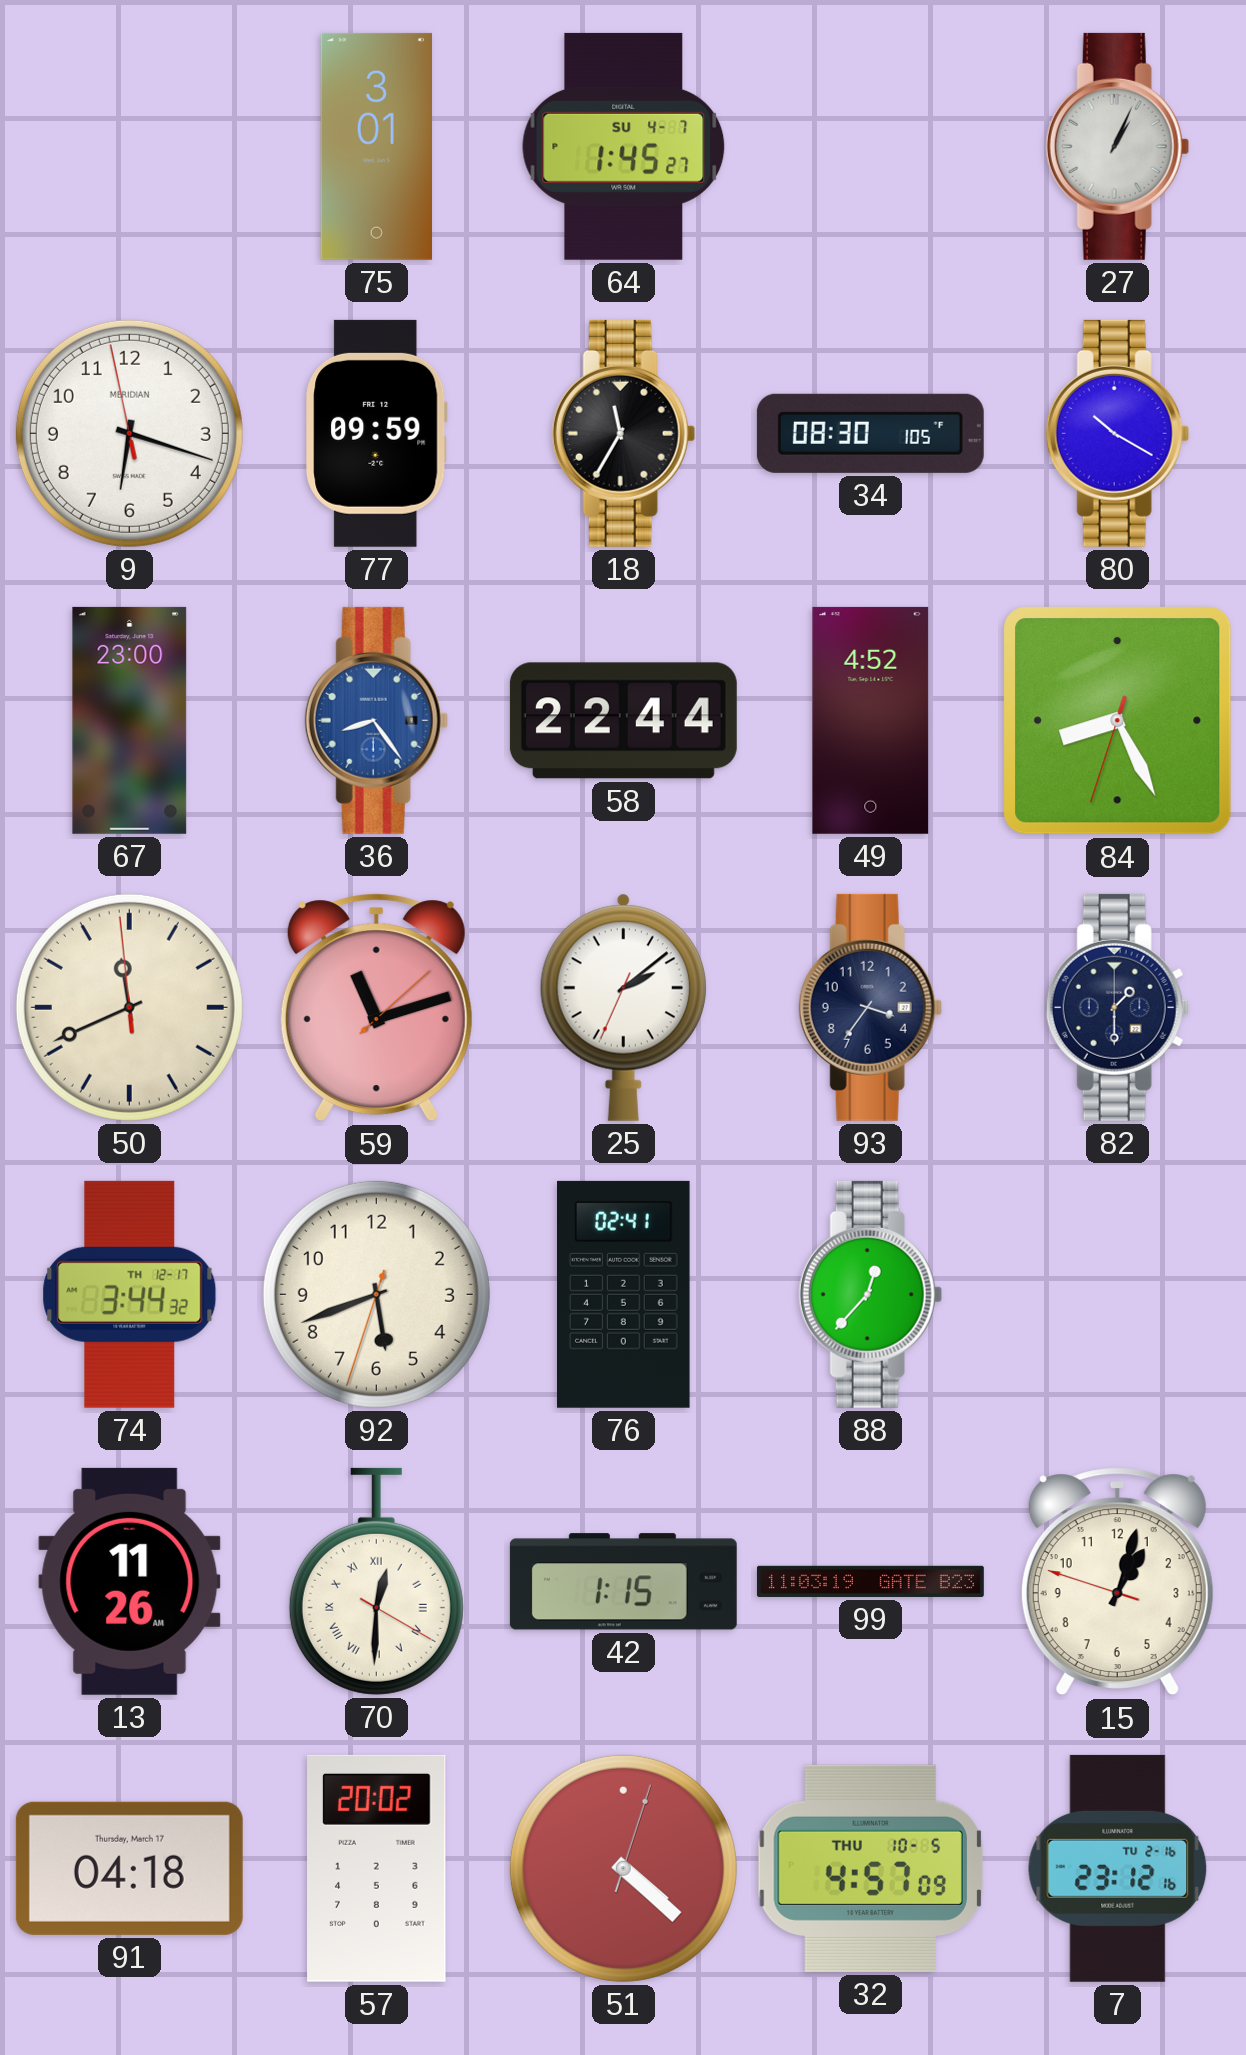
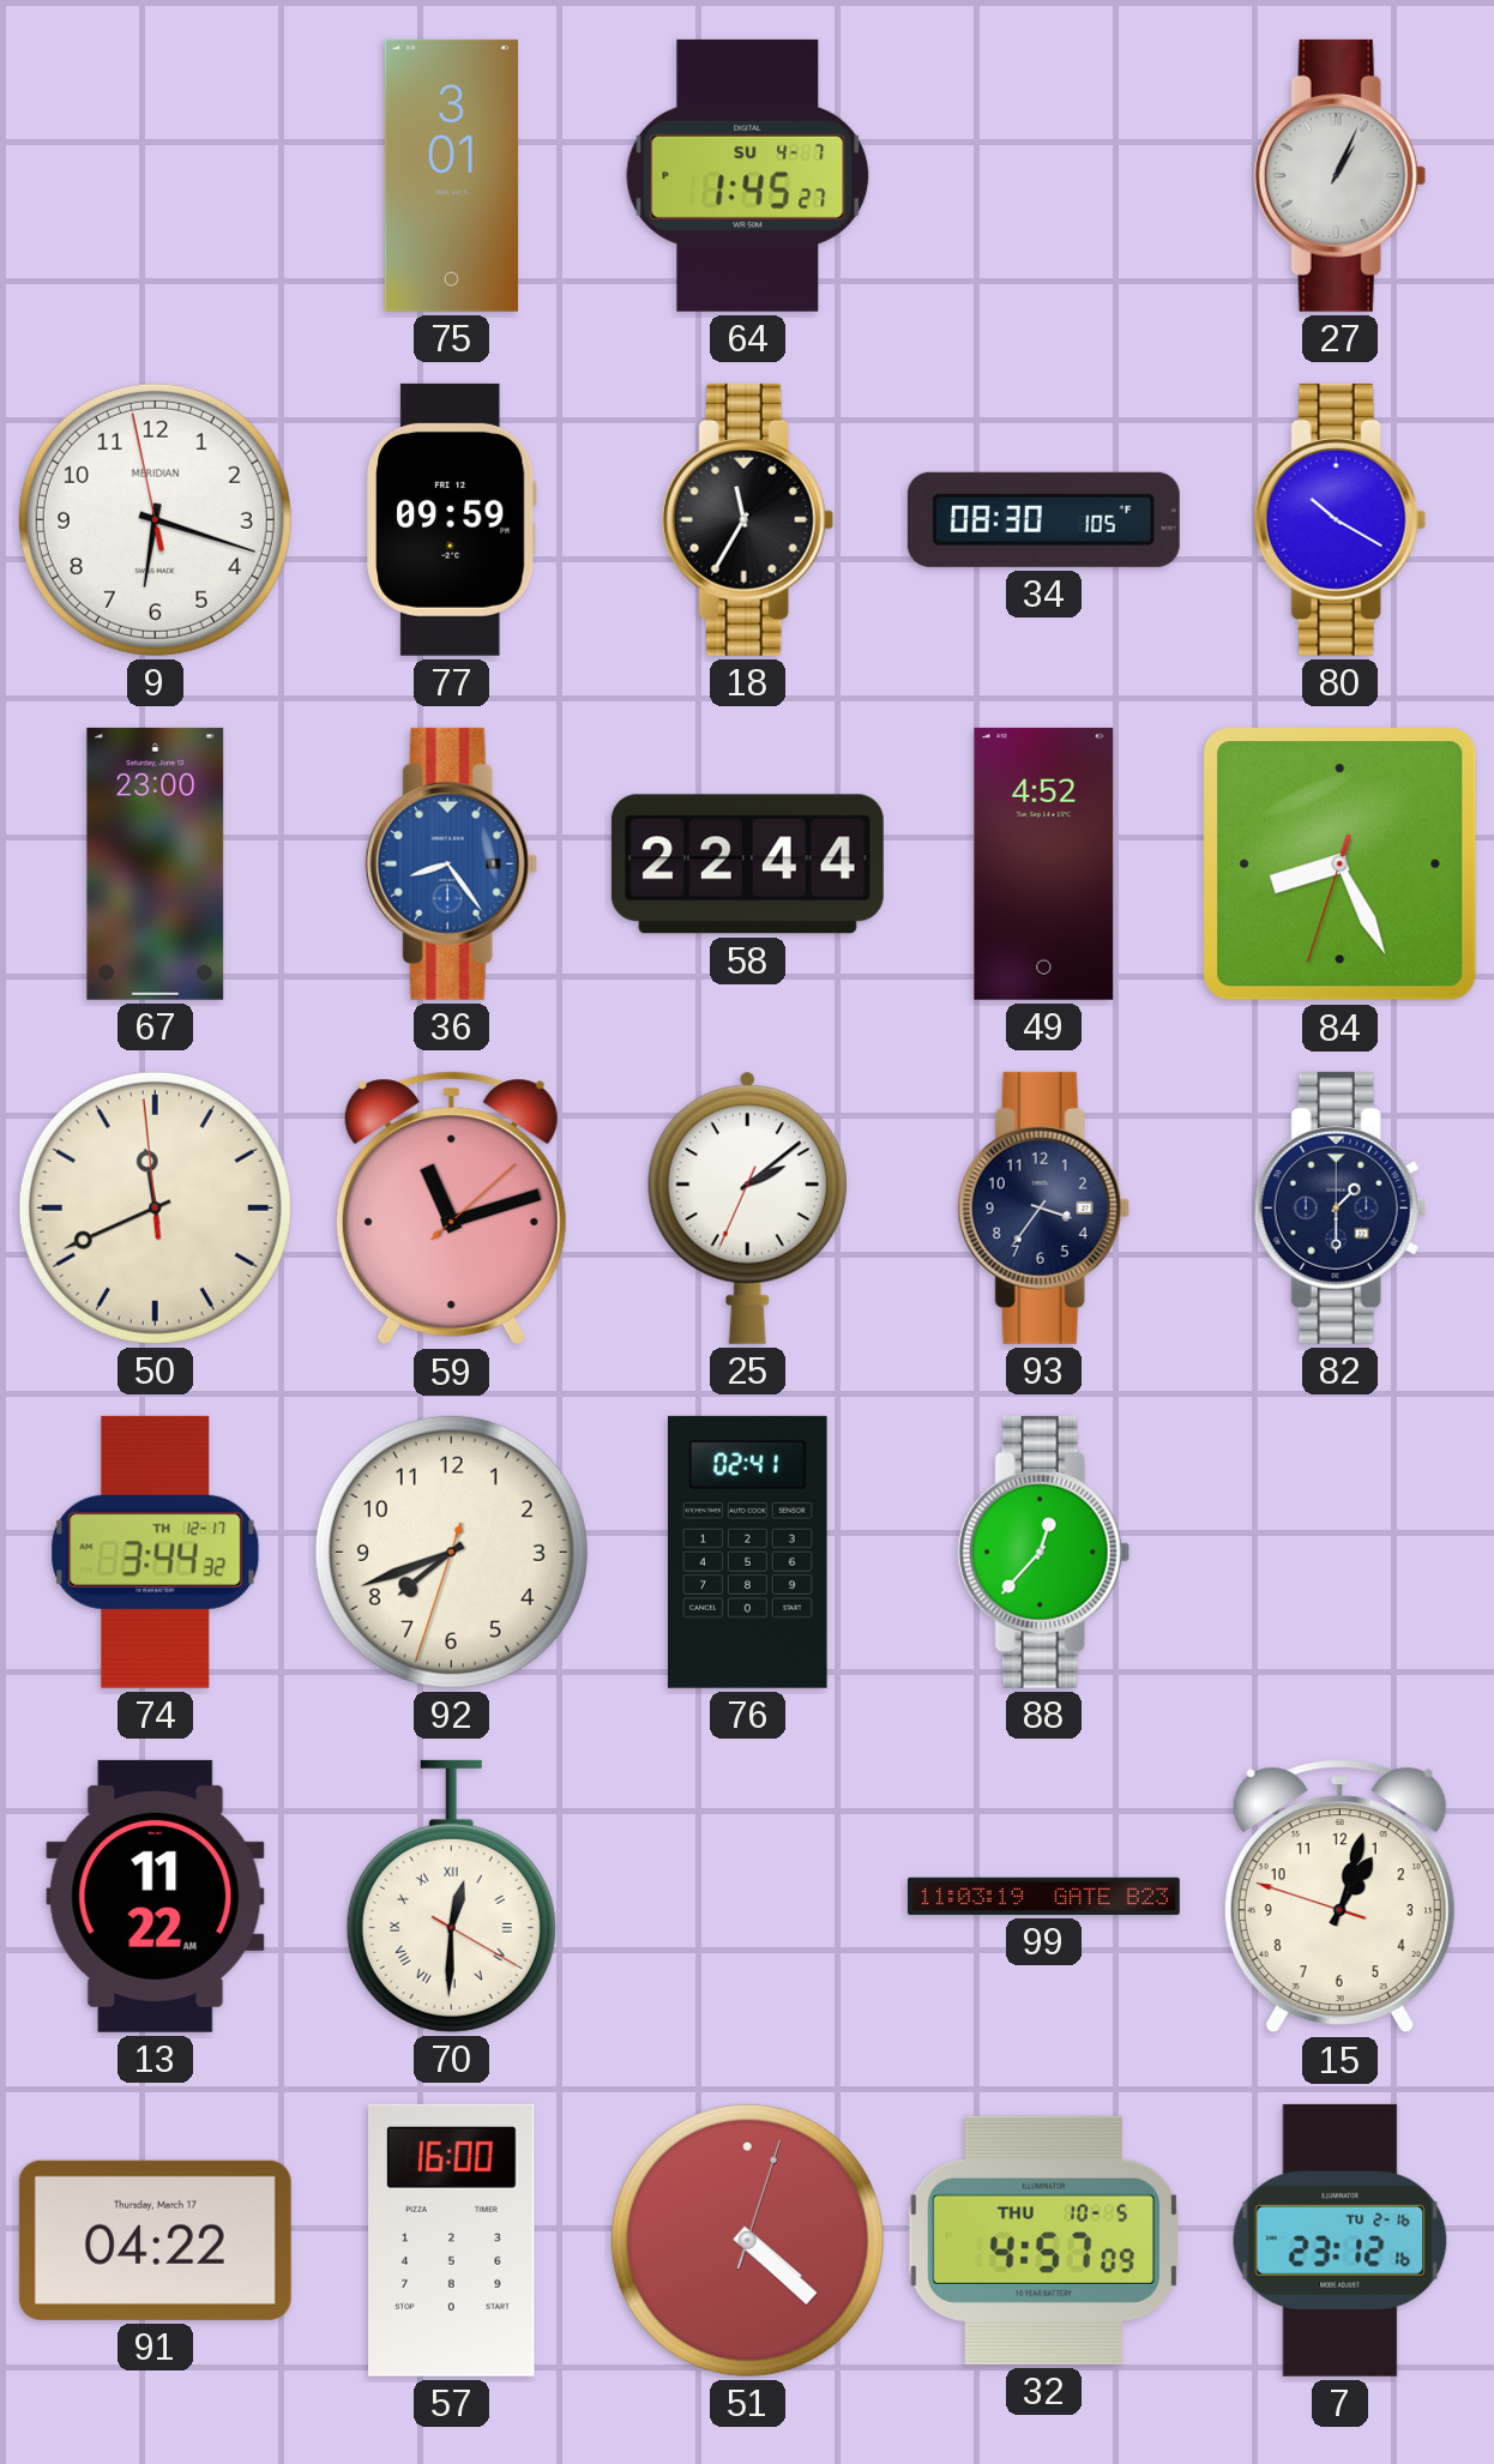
92: 5:41 -> 7:41 (451, 1552)
13: 11:26 -> 11:22 (156, 1896)
42: 1:15 -> none (623, 1582)
91: 04:18 -> 04:22 (155, 2240)
57: 20:02 -> 16:00 (452, 2240)
